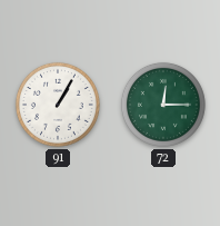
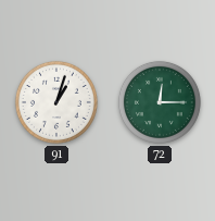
91: 1:05 -> 1:03 (56, 102)
